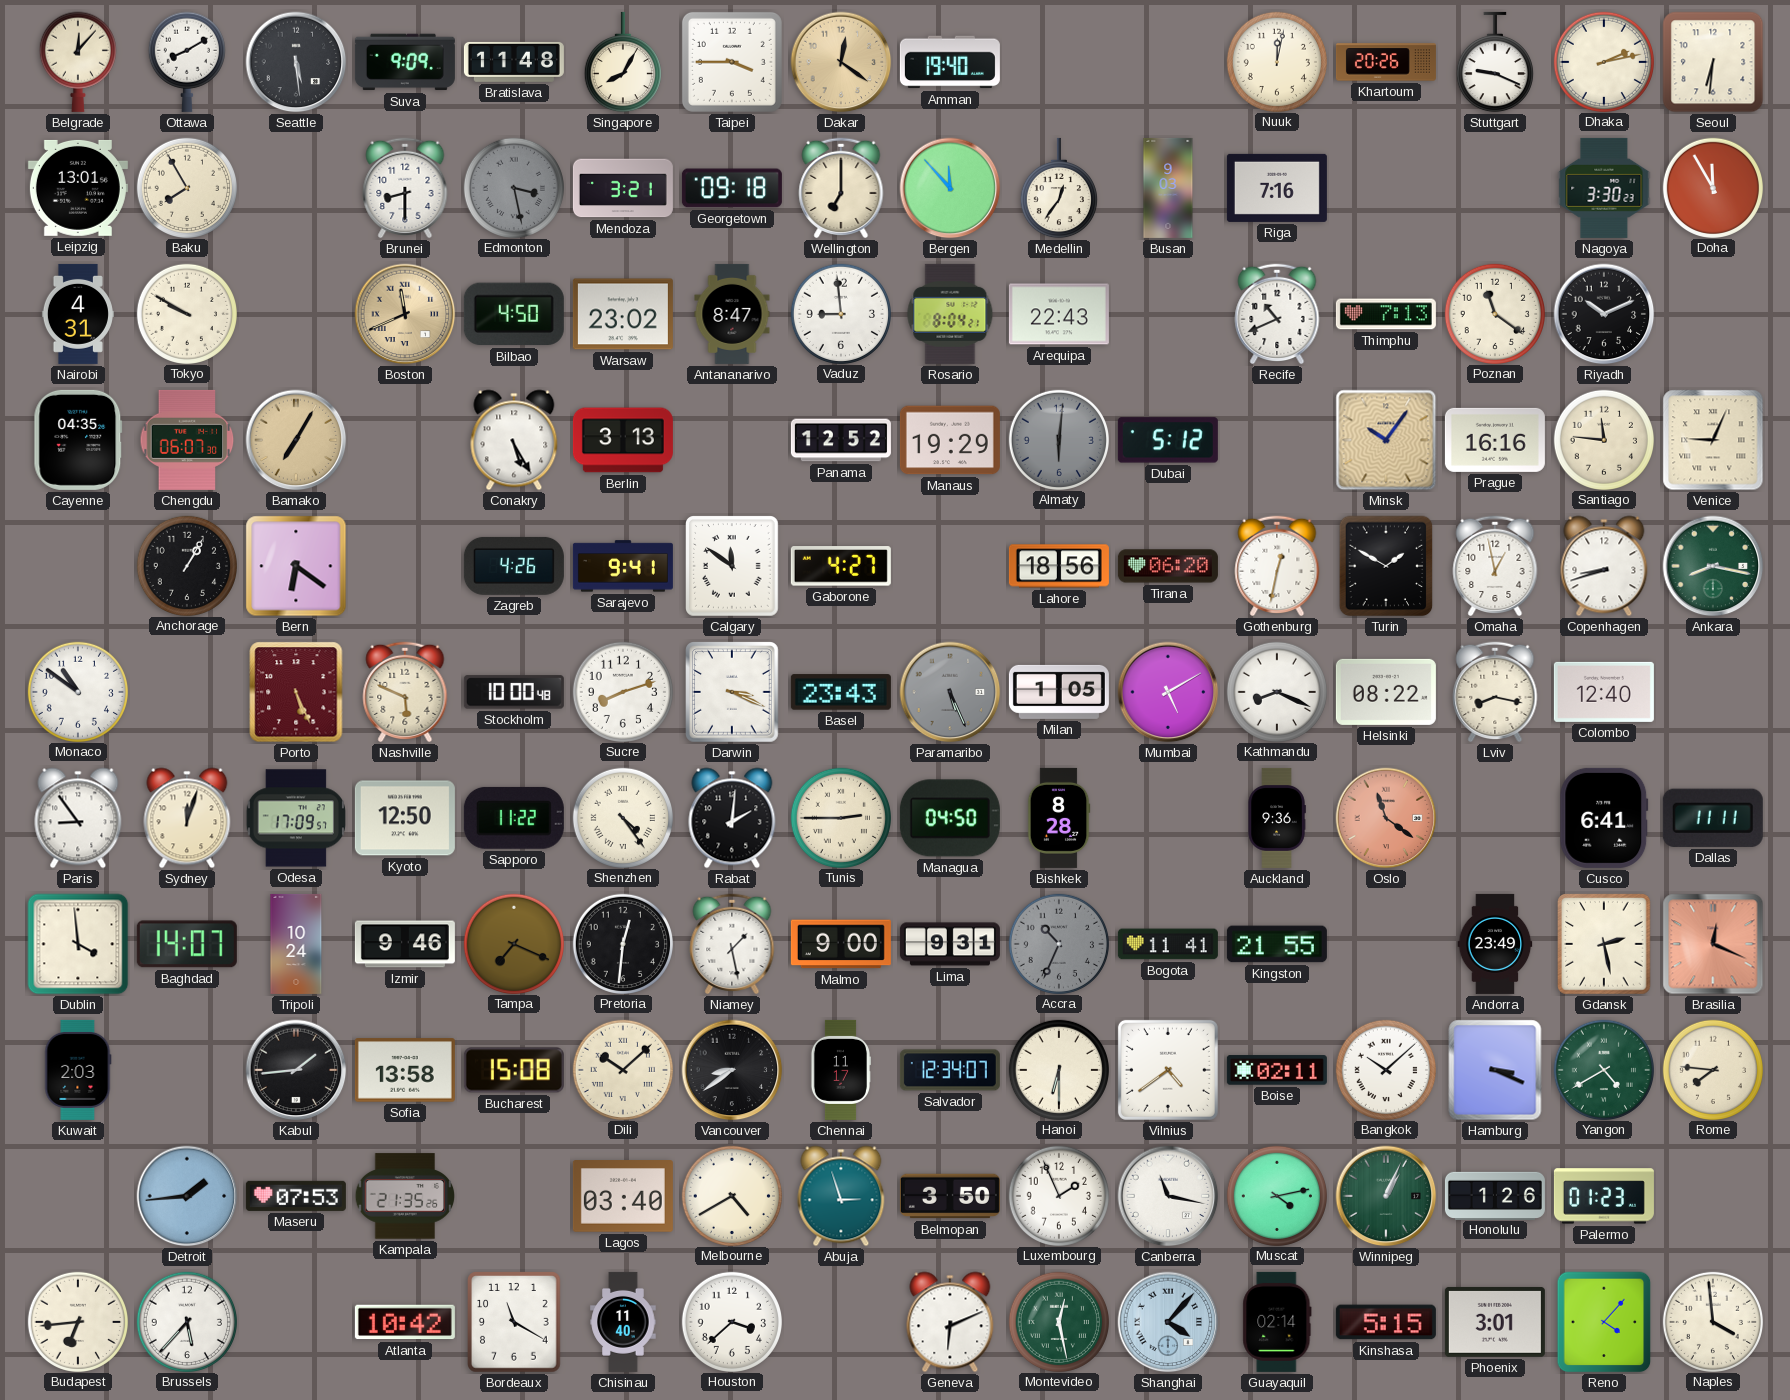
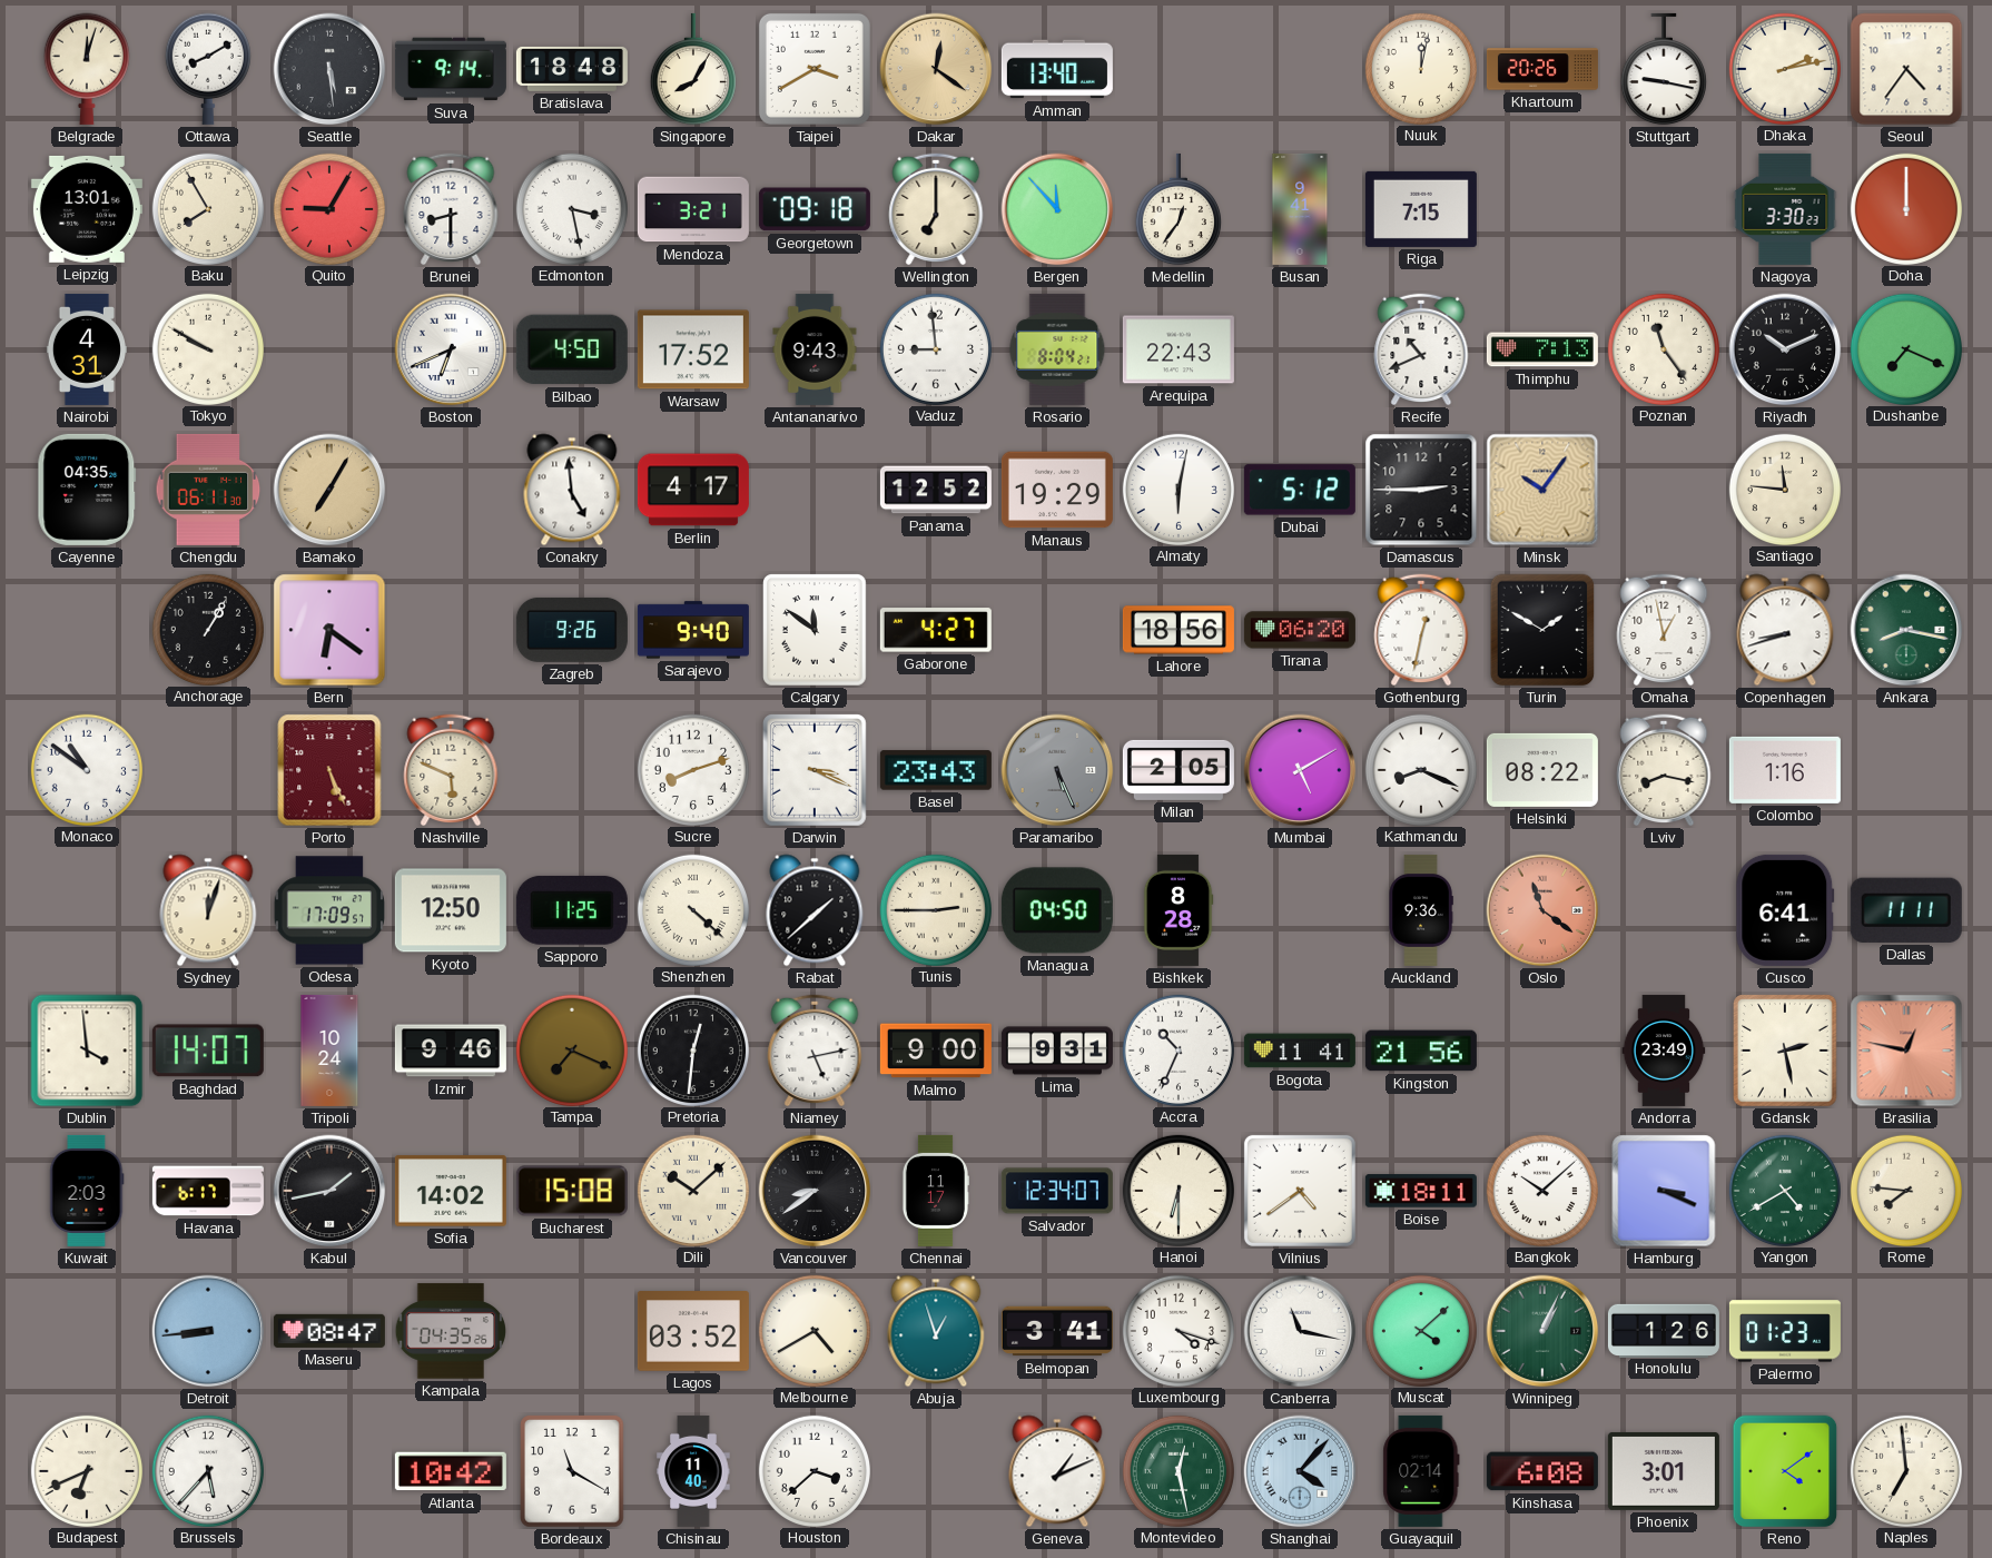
Belgrade: 12:07 -> 12:03 (87, 69)
Suva: 9:09 -> 9:14 (451, 69)
Bratislava: 11:48 -> 18:48 (572, 69)
Taipei: 3:45 -> 3:40 (815, 69)
Amman: 19:40 -> 13:40 (1057, 69)
Stuttgart: 9:19 -> 9:17 (1664, 69)
Seoul: 6:31 -> 4:36 (1906, 69)
Quito: none -> 9:05 (328, 208)
Edmonton dial: grey -> white (571, 208)
Busan: 9:03 -> 9:41 (1300, 209)
Riga: 7:16 -> 7:15 (1421, 209)
Doha: 11:55 -> 12:00 (1905, 208)
Boston: 11:41 -> 6:41 (451, 349)
Boston dial: champagne -> white (451, 349)
Warsaw: 23:02 -> 17:52 (693, 349)
Antananarivo: 8:47 -> 9:43 (815, 349)
Poznan: 11:21 -> 11:24 (1663, 348)
Dushanbe: none -> 7:19 (1905, 348)
Chengdu: 06:07 -> 06:11 (208, 490)
Conakry: 5:25 -> 4:59 (572, 490)
Berlin: 3:13 -> 4:17 (693, 490)
Almaty: 6:01 -> 6:02 (1177, 489)
Almaty dial: grey -> white (1177, 489)
Damascus: none -> 2:45 (1421, 490)
Prague: 16:16 -> none (1495, 440)
Venice: 9:04 -> none (1713, 440)
Zagreb: 4:26 -> 9:26 (572, 630)
Sarajevo: 9:41 -> 9:40 (693, 630)
Stockholm: 10:00 -> none (514, 692)
Milan: 1:05 -> 2:05 (1179, 770)
Colombo: 12:40 -> 1:16 (1785, 770)
Paris: 8:54 -> none (78, 818)
Sapporo: 11:22 -> 11:25 (572, 910)
Shenzhen: 4:24 -> 4:22 (692, 909)
Rabat: 2:01 -> 1:38 (815, 910)
Niamey: 1:28 -> 5:13 (815, 1051)
Accra dial: grey -> white (1177, 1049)
Kingston: 21:55 -> 21:56 (1421, 1051)
Brasilia: 12:19 -> 12:47 (1906, 1051)
Havana: none -> 6:17 (208, 1191)
Kabul: 1:44 -> 1:43 (329, 1191)
Sofia: 13:58 -> 14:02 (451, 1191)
Boise: 02:11 -> 18:11 (1421, 1191)
Detroit: 1:44 -> 8:44 (208, 1331)
Maseru: 07:53 -> 08:47 (329, 1331)
Kampala: 21:35 -> 04:35 (451, 1331)
Lagos: 03:40 -> 03:52 (693, 1331)
Abuja: 2:57 -> 12:57 (936, 1331)
Belmopan: 3:50 -> 3:41 (1057, 1331)
Luxembourg: 1:56 -> 4:18 (1177, 1330)
Muscat: 4:13 -> 4:08 (1420, 1330)
Budapest: 6:44 -> 6:41 (86, 1470)
Geneva: 6:11 -> 1:11 (1057, 1471)
Kinshasa: 5:15 -> 6:08 (1542, 1471)
Reno: 4:07 -> 4:09 (1785, 1471)
Naples: 3:59 -> 6:59 (1905, 1470)
